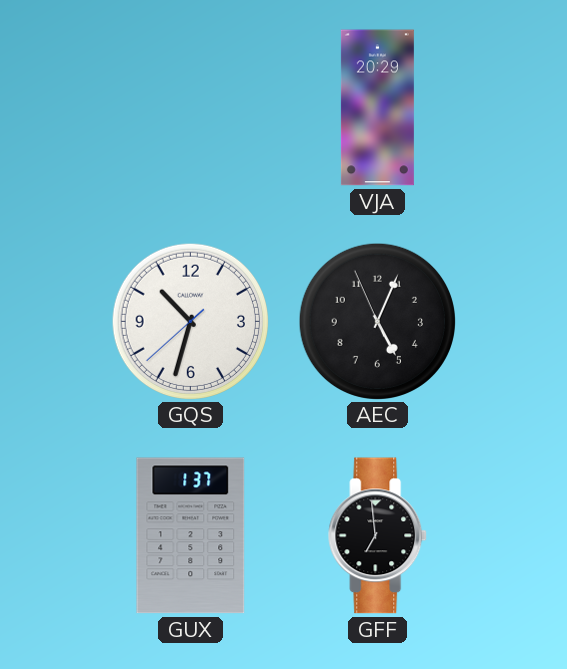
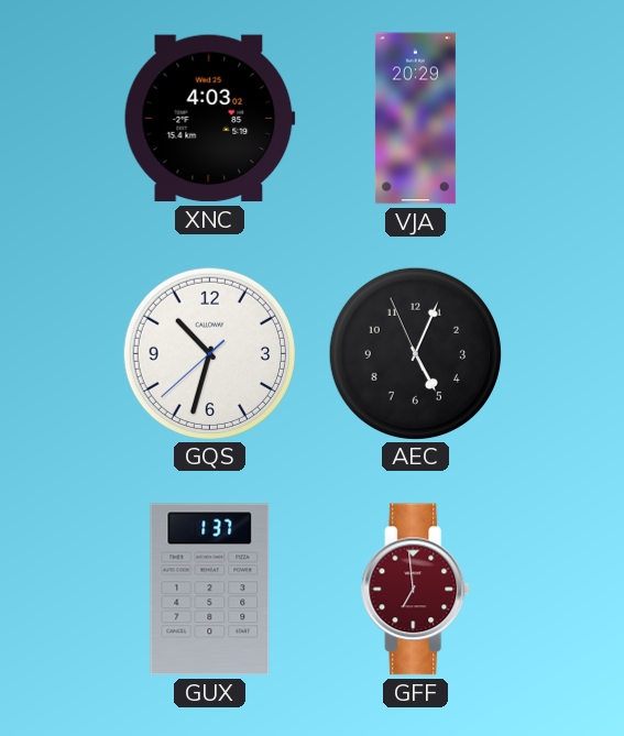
XNC: none -> 4:03 (209, 119)
GFF dial: black -> burgundy (416, 590)
